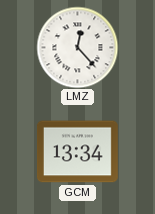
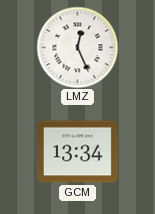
LMZ: 12:23 -> 12:26 (77, 47)
